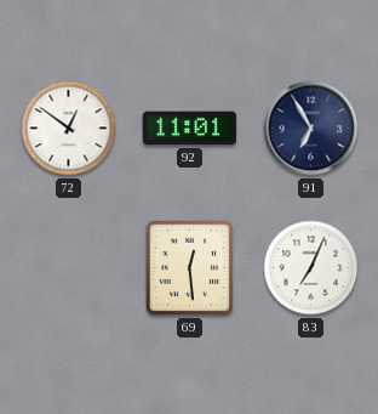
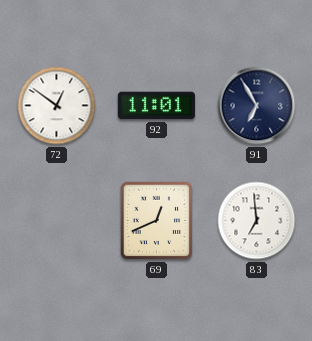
69: 12:29 -> 12:41 (157, 221)
83: 7:04 -> 6:59 (257, 221)
